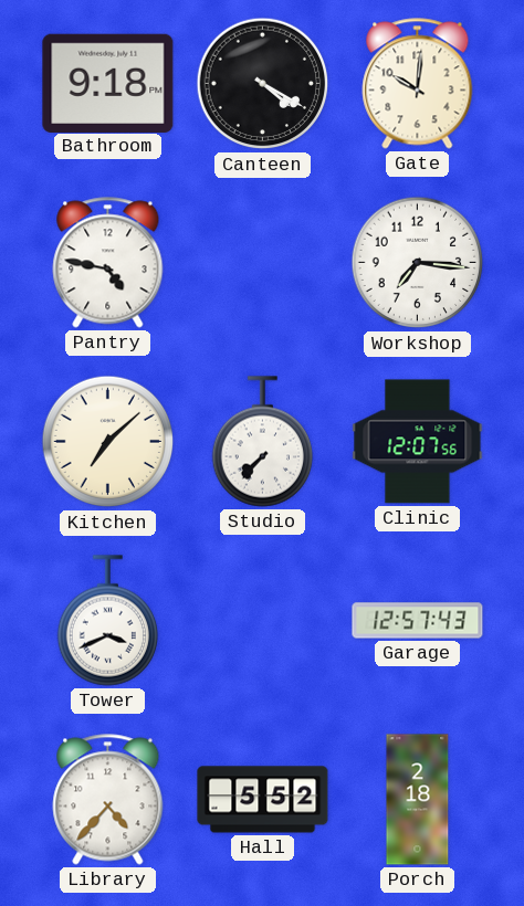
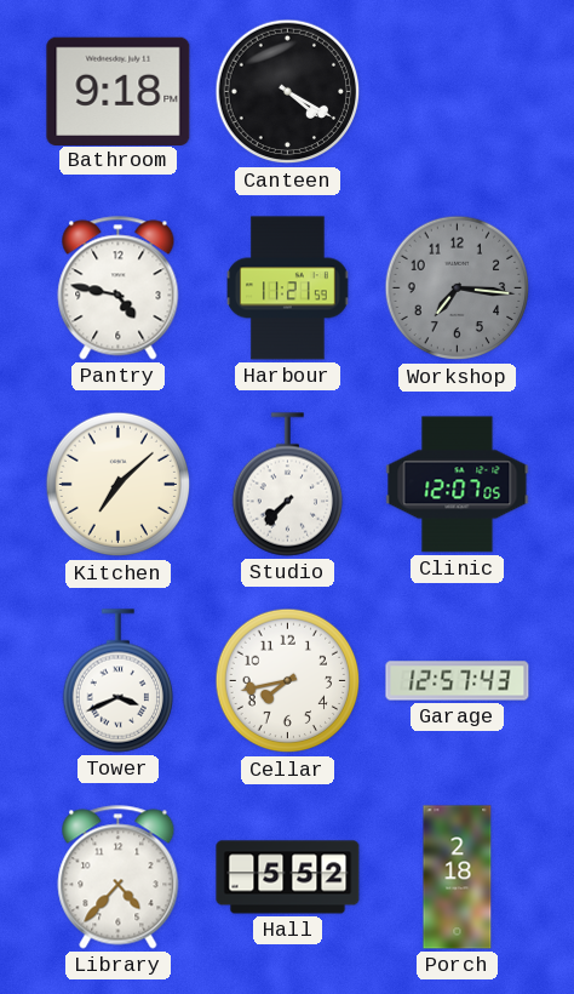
Gate: 10:01 -> none (418, 84)
Harbour: none -> 11:21 (288, 289)
Workshop dial: white -> grey (458, 289)
Clinic: 12:07:56 -> 12:07:05 (458, 485)
Cellar: none -> 7:43 (288, 681)
